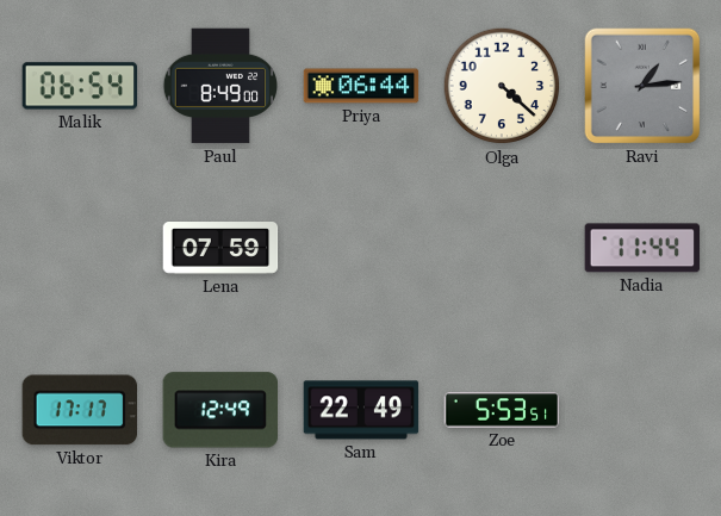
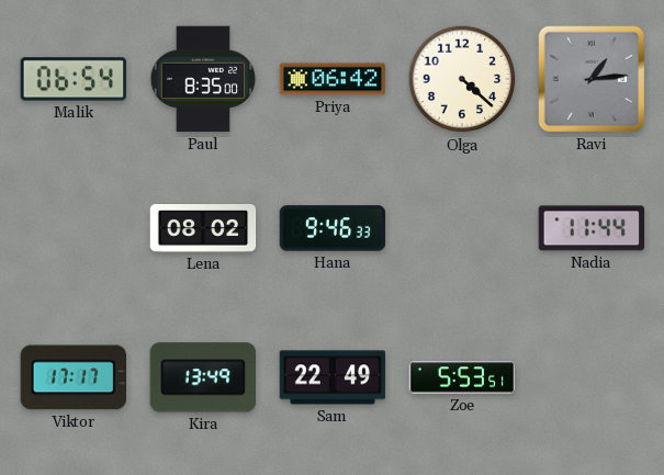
Paul: 8:49 -> 8:35 (203, 79)
Priya: 06:44 -> 06:42 (333, 79)
Lena: 07:59 -> 08:02 (203, 229)
Hana: none -> 9:46 (333, 228)
Kira: 12:49 -> 13:49 (202, 377)
